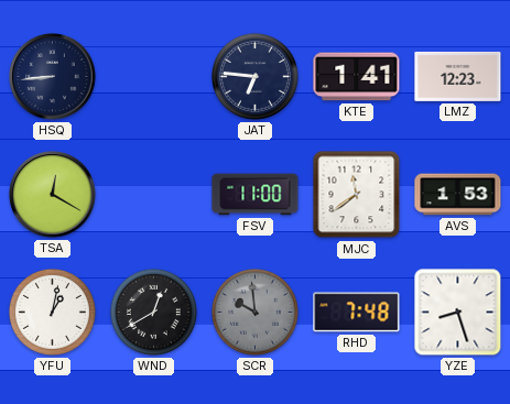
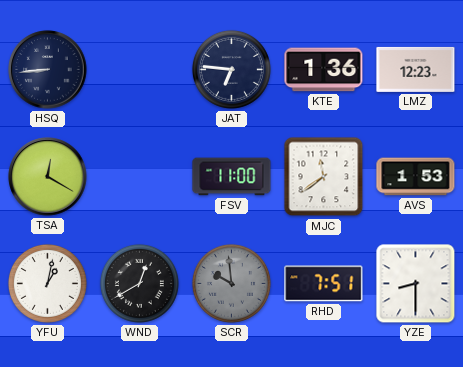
KTE: 1:41 -> 1:36 (324, 70)
RHD: 7:48 -> 7:51 (324, 284)
YZE: 8:27 -> 8:30 (416, 284)
